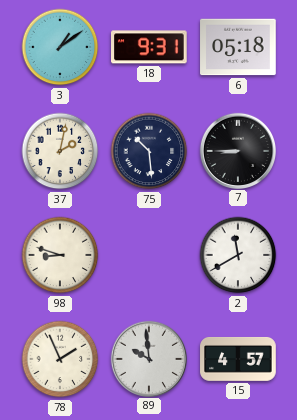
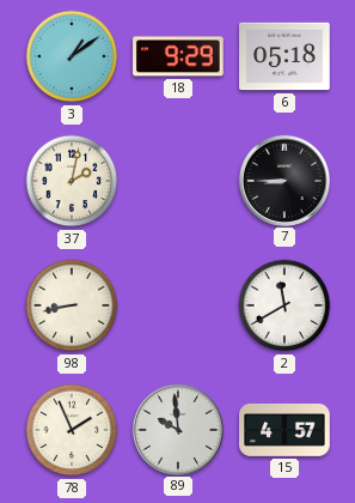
18: 9:31 -> 9:29 (179, 56)
75: 10:29 -> none (149, 151)
98: 8:48 -> 8:43 (72, 305)
